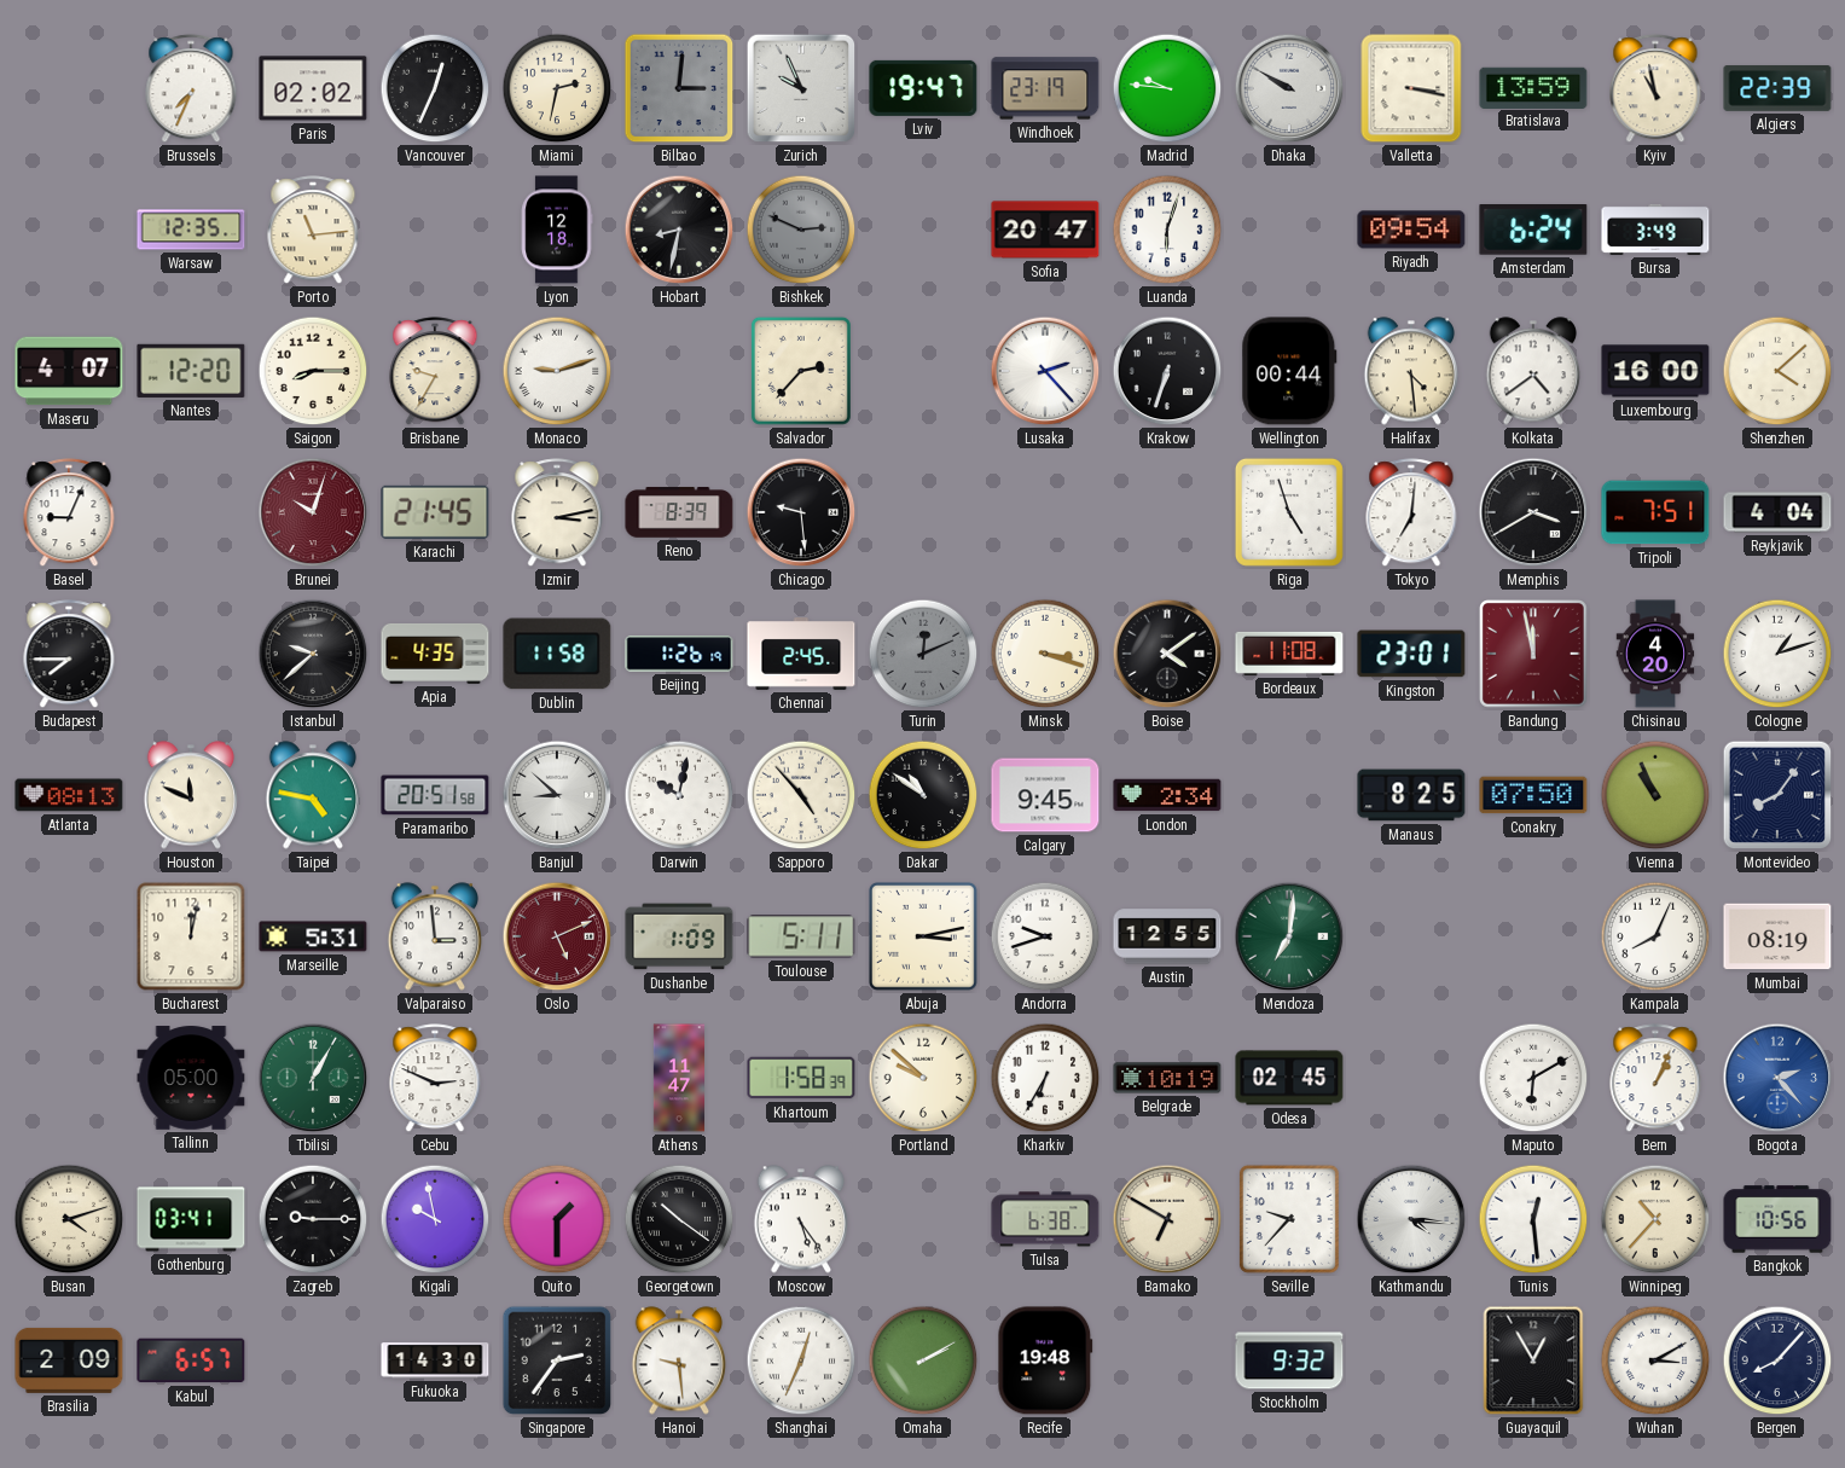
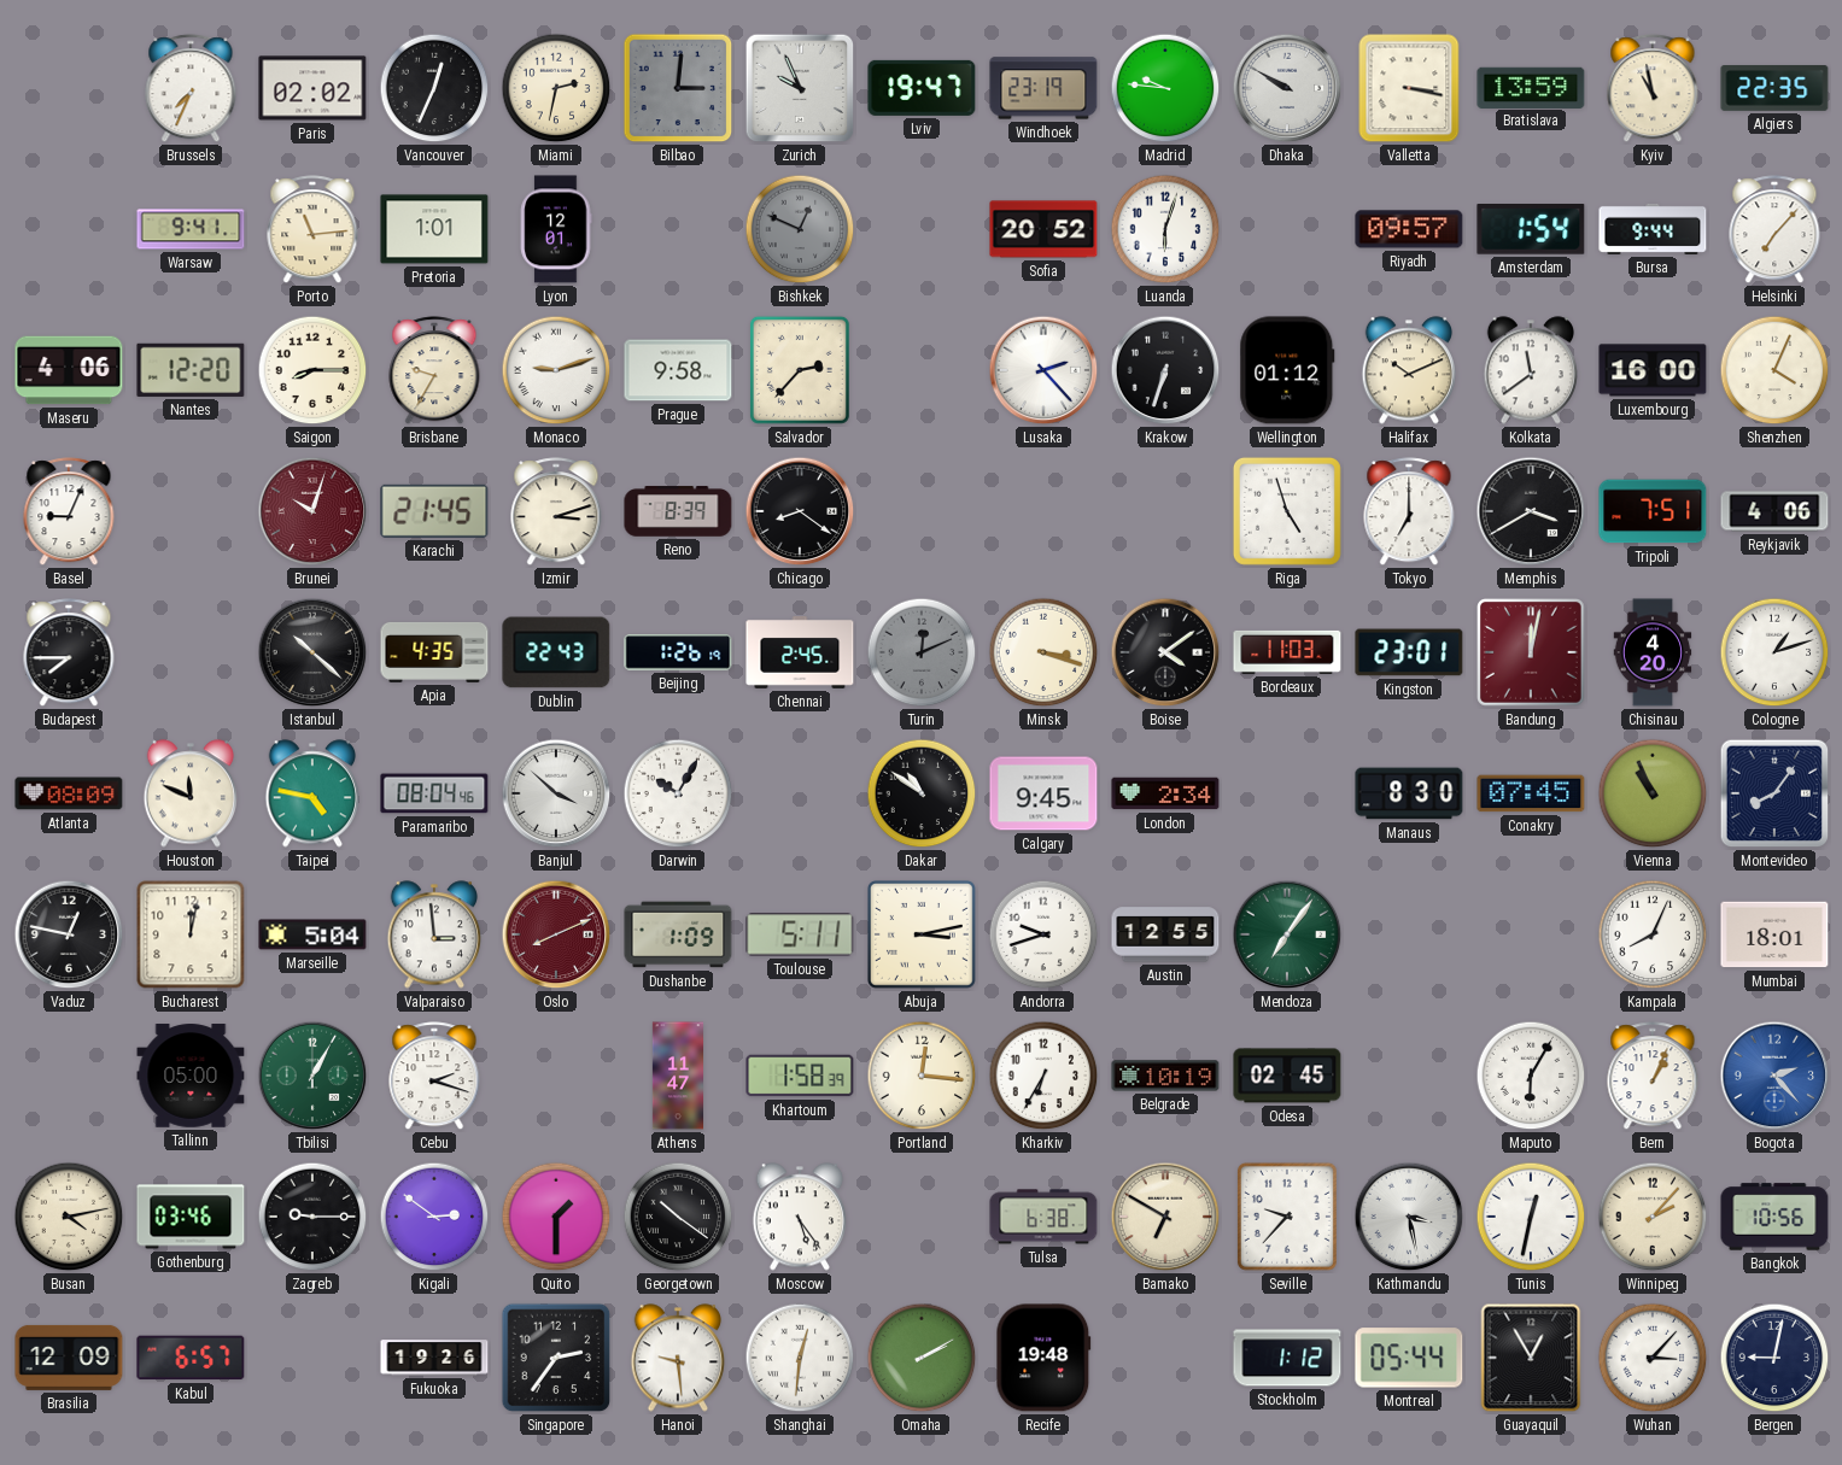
Algiers: 22:39 -> 22:35 (1774, 89)
Warsaw: 12:35 -> 9:41 (191, 229)
Pretoria: none -> 1:01 (434, 229)
Lyon: 12:18 -> 12:01 (556, 229)
Hobart: 8:32 -> none (679, 230)
Bishkek: 2:49 -> 12:49 (800, 229)
Sofia: 20:47 -> 20:52 (1043, 229)
Riyadh: 09:54 -> 09:57 (1409, 229)
Amsterdam: 6:24 -> 1:54 (1531, 229)
Bursa: 3:49 -> 9:44 (1653, 229)
Helsinki: none -> 7:07 (1774, 230)
Maseru: 4:07 -> 4:06 (69, 370)
Prague: none -> 9:58 (678, 370)
Wellington: 00:44 -> 01:12 (1287, 370)
Halifax: 4:29 -> 10:11 (1408, 370)
Kolkata: 4:39 -> 11:39 (1530, 370)
Shenzhen: 4:08 -> 4:04 (1774, 370)
Izmir: 3:13 -> 3:12 (556, 512)
Chicago: 9:29 -> 8:21 (800, 511)
Tokyo: 7:01 -> 7:00 (1409, 512)
Reykjavik: 4:04 -> 4:06 (1774, 511)
Istanbul: 9:38 -> 10:22 (312, 652)
Dublin: 11:58 -> 22:43 (556, 652)
Bordeaux: 11:08 -> 11:03 (1287, 652)
Bandung: 11:58 -> 12:02 (1532, 654)
Atlanta: 08:13 -> 08:09 (69, 793)
Paramaribo: 20:51 -> 08:04 (434, 793)
Banjul: 8:52 -> 3:52 (556, 793)
Darwin: 10:02 -> 10:05 (678, 793)
Sapporo: 4:53 -> none (801, 795)
Manaus: 8:25 -> 8:30 (1409, 793)
Conakry: 07:50 -> 07:45 (1531, 793)
Vaduz: none -> 12:47 (69, 934)
Marseille: 5:31 -> 5:04 (312, 934)
Oslo: 5:11 -> 8:11 (556, 934)
Mendoza: 7:01 -> 7:06 (1287, 934)
Mumbai: 08:19 -> 18:01 (1774, 934)
Cebu: 2:49 -> 2:18 (434, 1077)
Portland: 9:52 -> 12:16 (922, 1076)
Maputo: 6:10 -> 6:05 (1531, 1076)
Busan: 4:12 -> 4:13 (69, 1217)
Gothenburg: 03:41 -> 03:46 (191, 1217)
Kigali: 9:58 -> 2:51 (434, 1217)
Kathmandu: 4:16 -> 3:28 (1409, 1217)
Tunis: 12:29 -> 12:32 (1531, 1217)
Winnipeg: 10:37 -> 2:07 (1653, 1217)
Brasilia: 2:09 -> 12:09 (69, 1358)
Fukuoka: 14:30 -> 19:26 (434, 1358)
Shanghai: 12:34 -> 12:31 (800, 1358)
Stockholm: 9:32 -> 1:12 (1287, 1358)
Montreal: none -> 05:44 (1409, 1358)
Wuhan: 3:10 -> 3:07 (1653, 1358)
Bergen: 8:07 -> 9:02 (1774, 1358)
